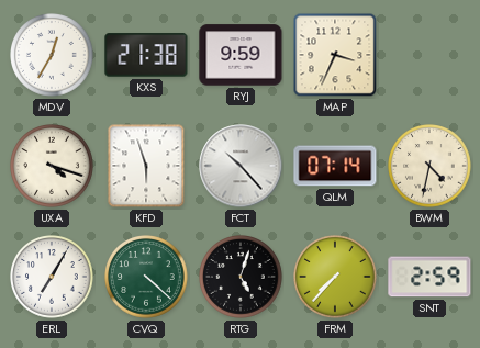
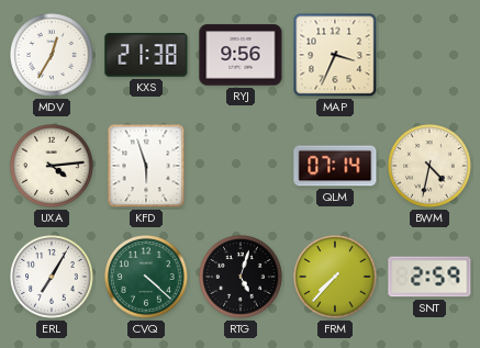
RYJ: 9:59 -> 9:56 (241, 55)
UXA: 4:18 -> 4:14 (53, 167)
FCT: 10:23 -> none (241, 166)
